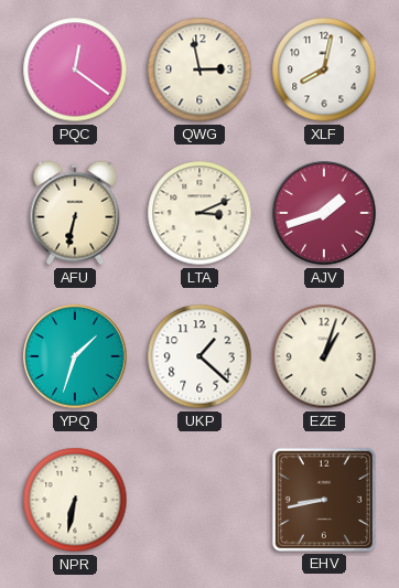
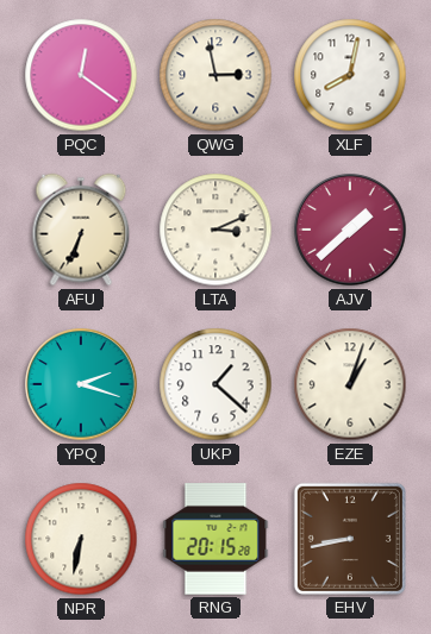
AFU: 6:32 -> 6:34 (81, 230)
AJV: 1:42 -> 1:38 (350, 230)
YPQ: 1:33 -> 2:18 (81, 384)
RNG: none -> 20:15 (215, 539)
